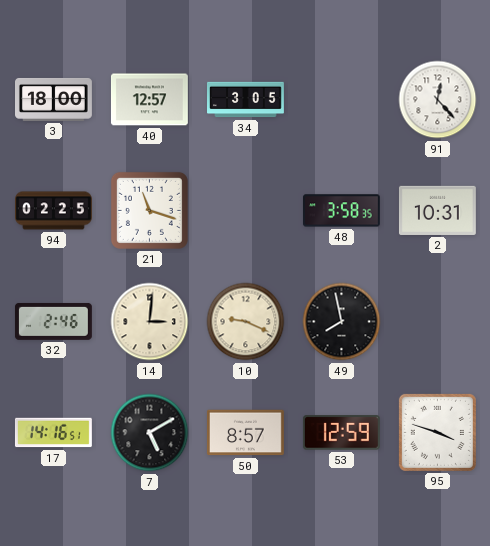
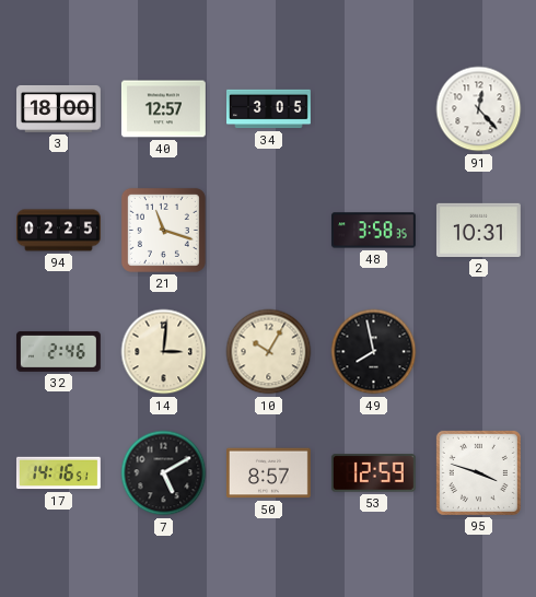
10: 9:19 -> 10:05 (269, 352)
